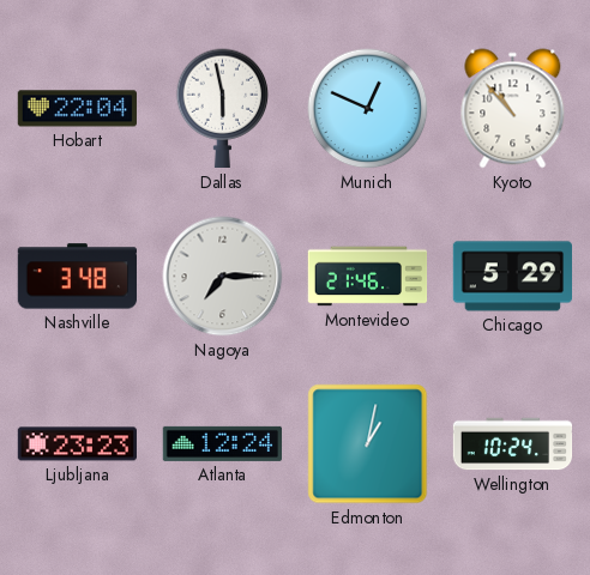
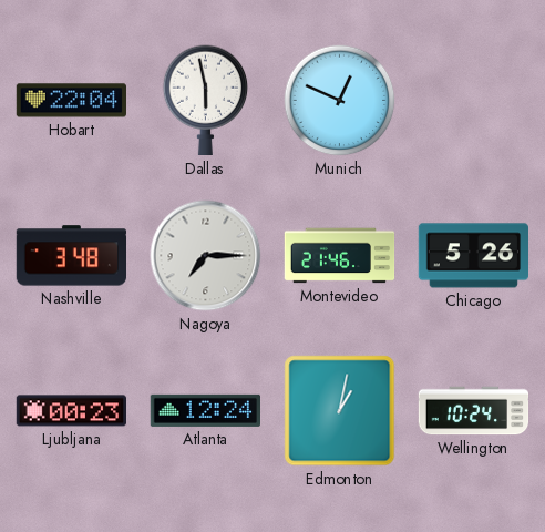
Kyoto: 10:53 -> none (513, 109)
Chicago: 5:29 -> 5:26 (473, 256)
Ljubljana: 23:23 -> 00:23 (72, 411)
